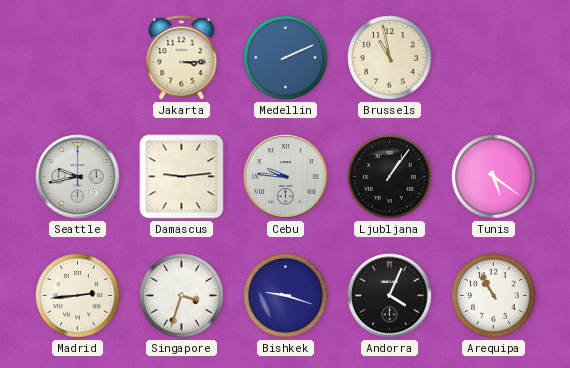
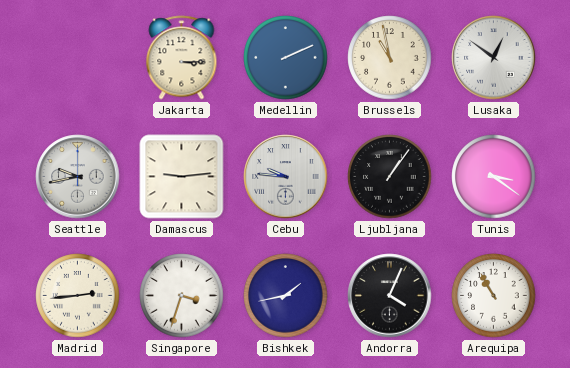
Lusaka: none -> 12:51 (494, 58)
Tunis: 5:21 -> 3:21 (494, 177)
Bishkek: 9:18 -> 1:43 (286, 296)
